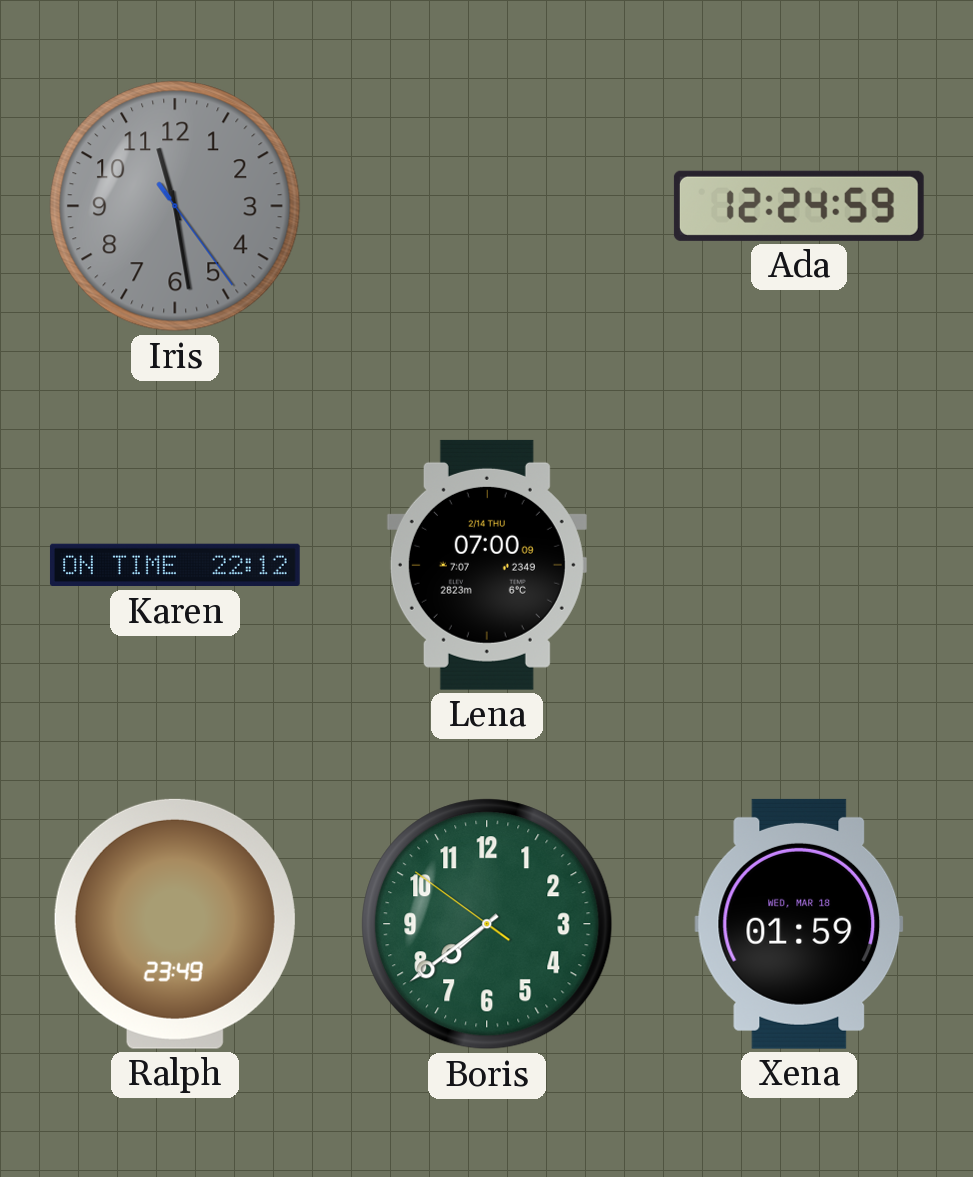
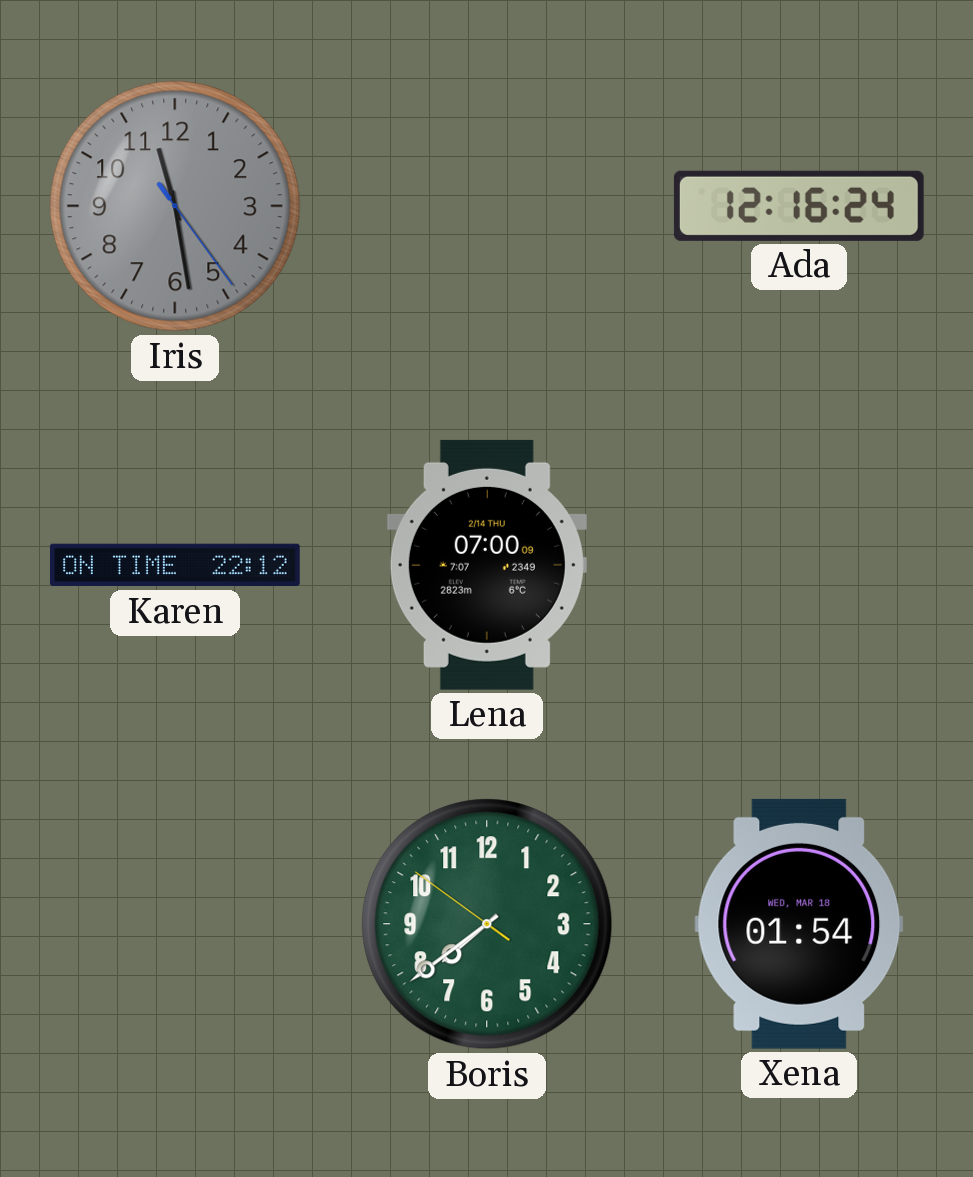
Ada: 12:24 -> 12:16 (799, 206)
Ralph: 23:49 -> none (175, 924)
Xena: 01:59 -> 01:54 (799, 924)
